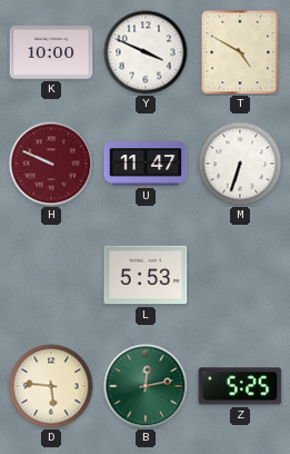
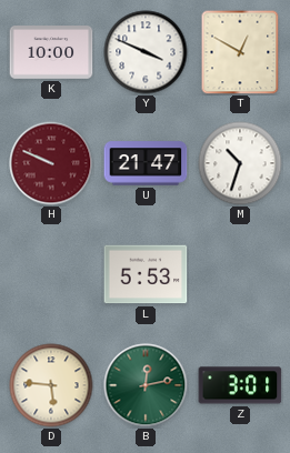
T: 4:50 -> 12:50 (240, 52)
U: 11:47 -> 21:47 (146, 163)
M: 6:33 -> 10:33 (240, 163)
Z: 5:25 -> 3:01 (240, 385)
